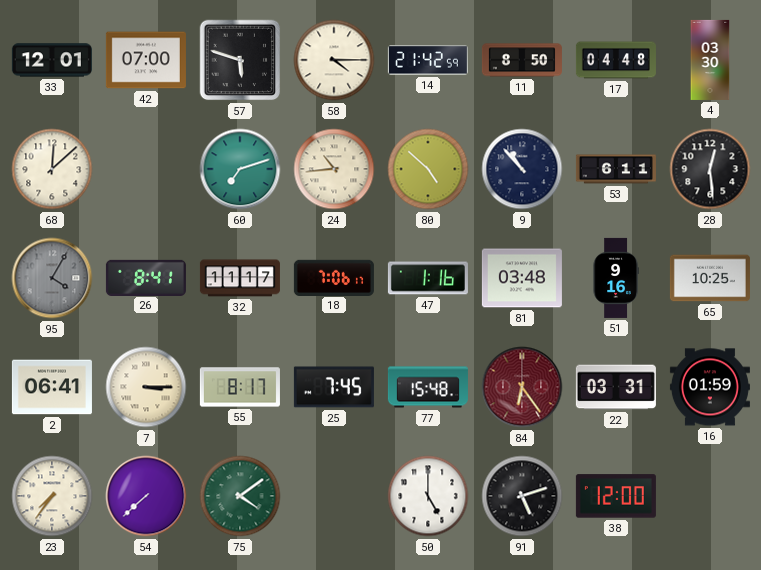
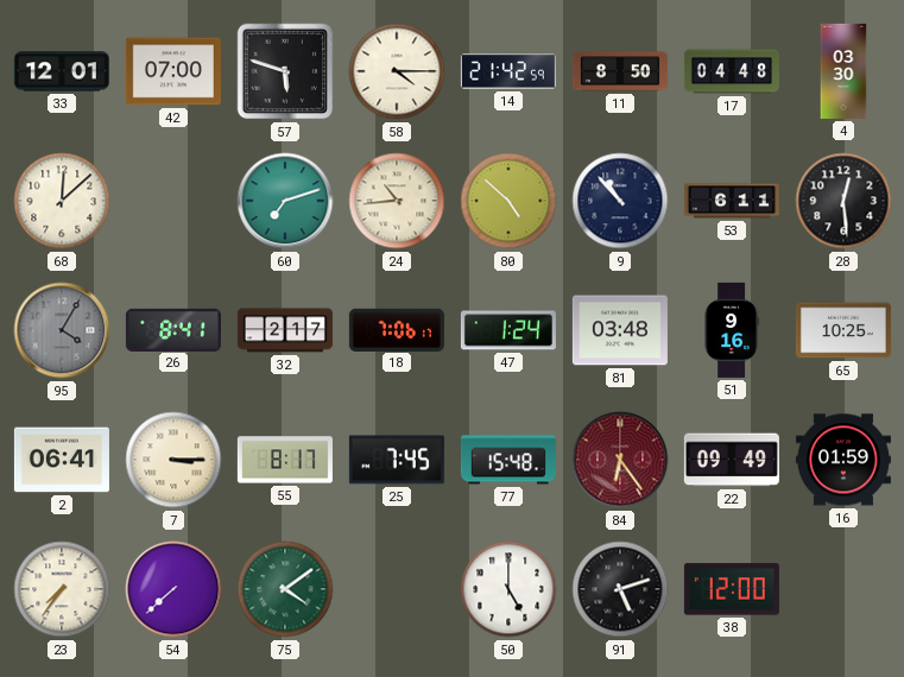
32: 11:17 -> 2:17 (285, 330)
47: 1:16 -> 1:24 (508, 330)
22: 03:31 -> 09:49 (732, 460)
